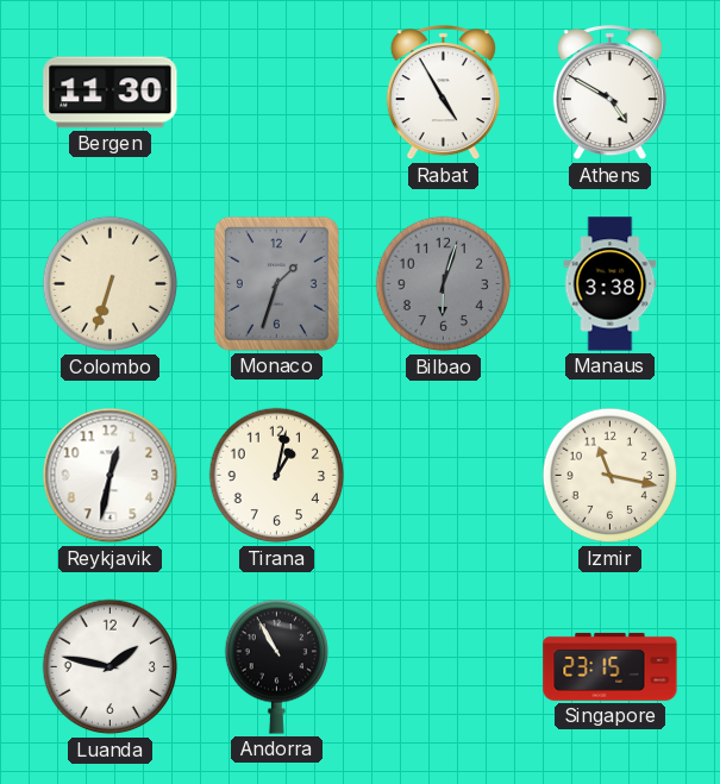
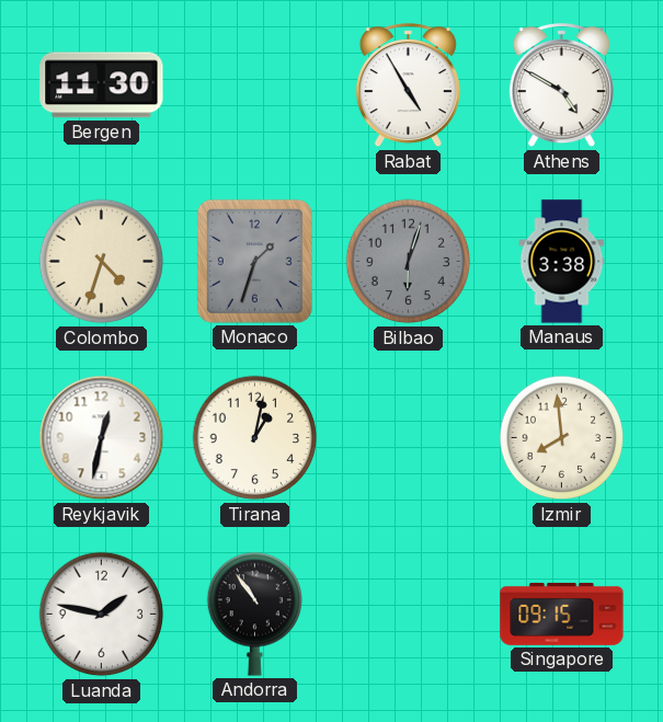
Colombo: 6:33 -> 4:33 (102, 262)
Izmir: 11:17 -> 7:59 (562, 438)
Andorra: 10:55 -> 10:54 (254, 614)
Singapore: 23:15 -> 09:15 (562, 614)
